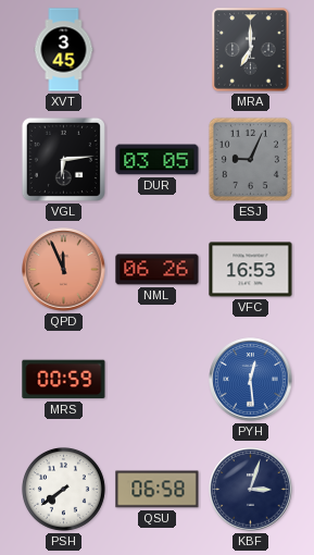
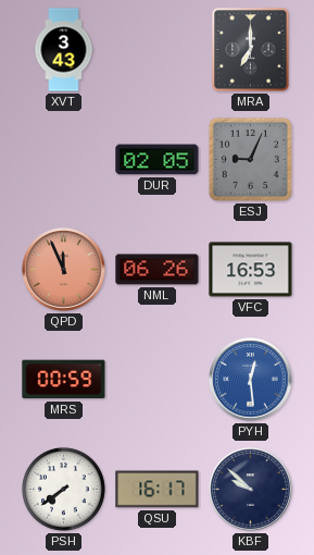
XVT: 3:45 -> 3:43 (64, 50)
VGL: 6:14 -> none (63, 159)
DUR: 03:05 -> 02:05 (158, 160)
QSU: 06:58 -> 16:17 (158, 490)
KBF: 3:03 -> 9:52 (251, 490)
